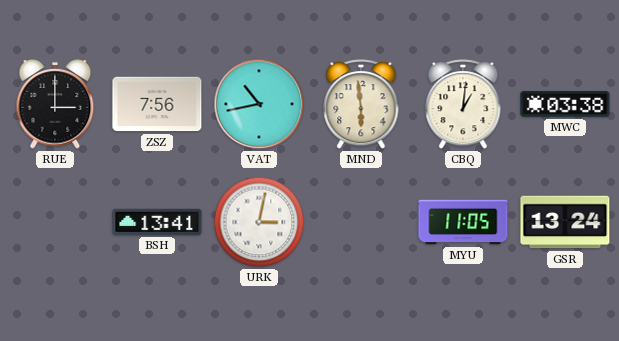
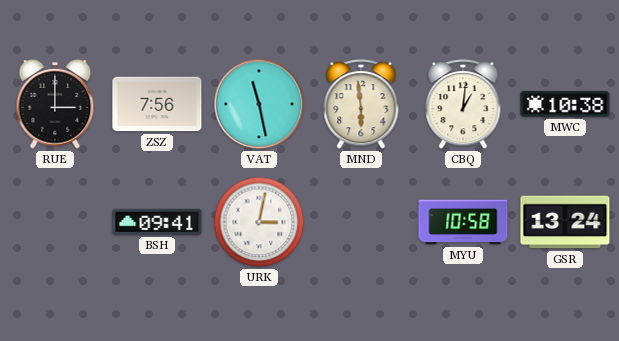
VAT: 10:43 -> 11:28 (259, 104)
MWC: 03:38 -> 10:38 (565, 104)
BSH: 13:41 -> 09:41 (157, 222)
MYU: 11:05 -> 10:58 (463, 222)
